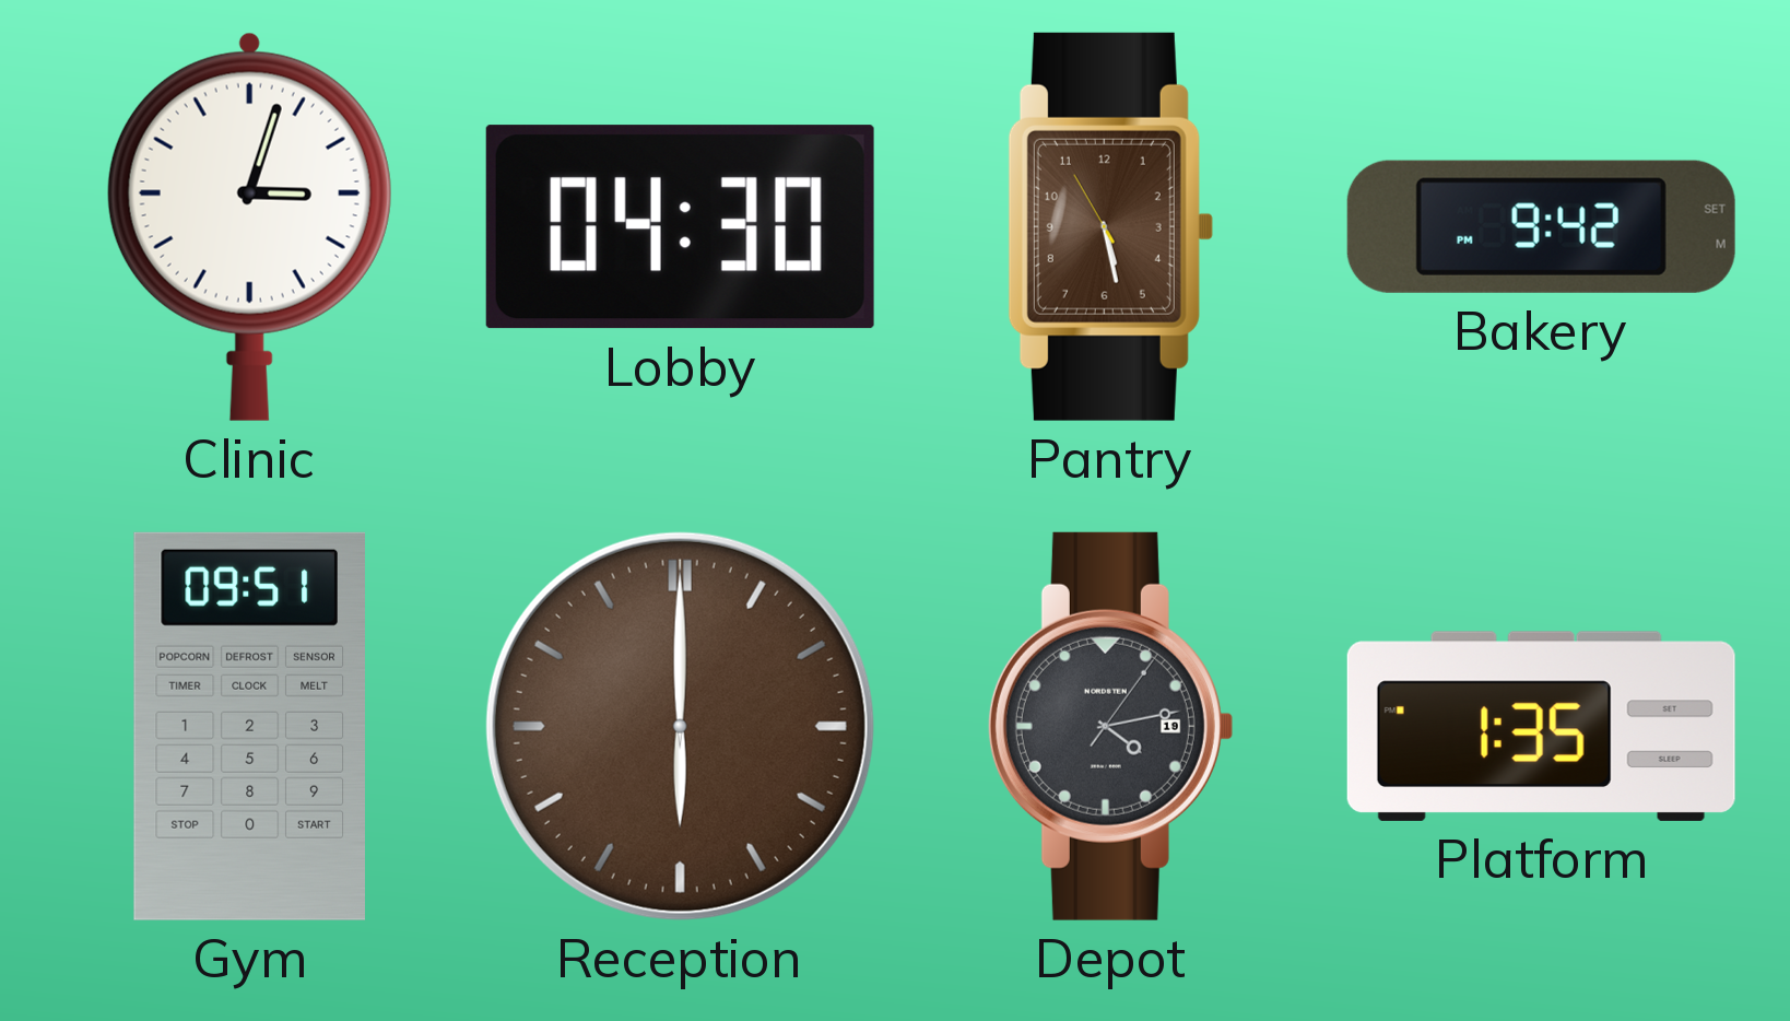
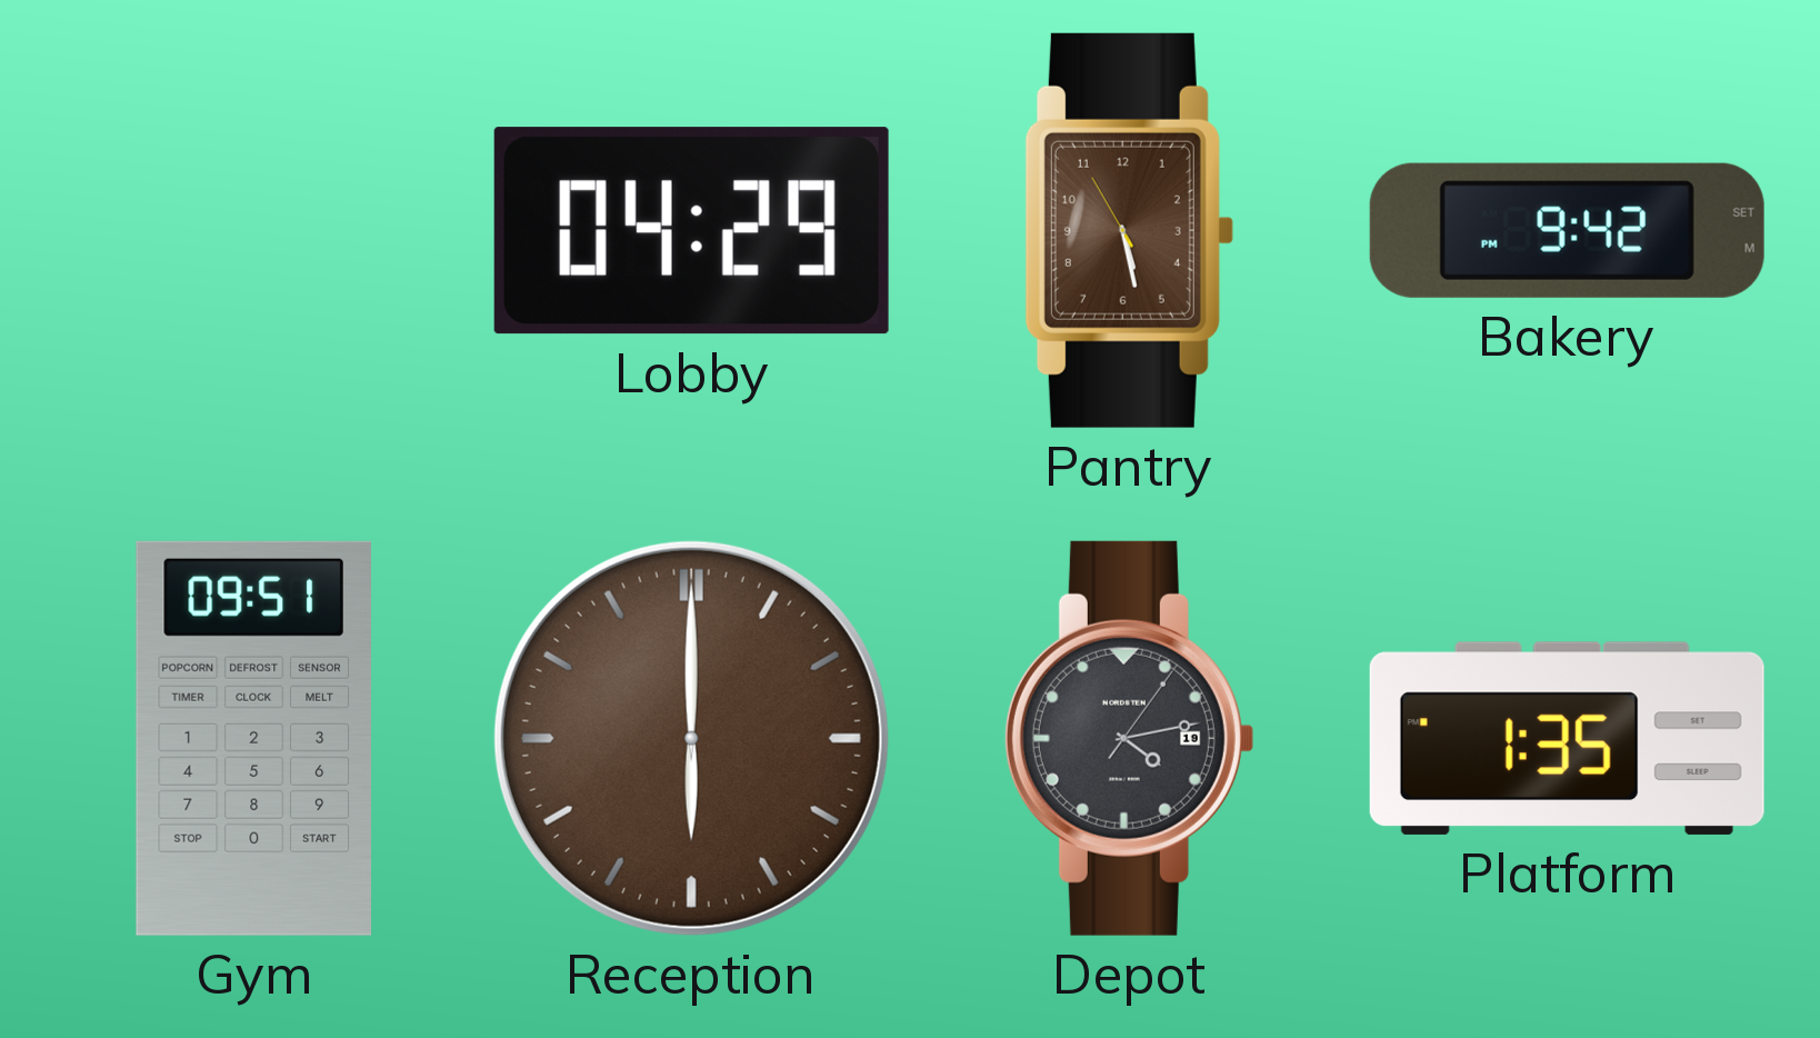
Clinic: 3:03 -> none (249, 226)
Lobby: 04:30 -> 04:29 (691, 231)
